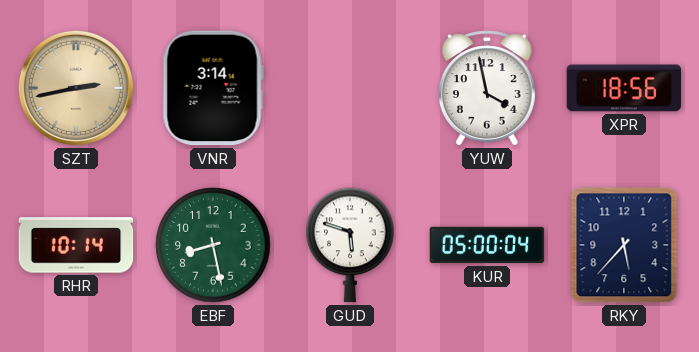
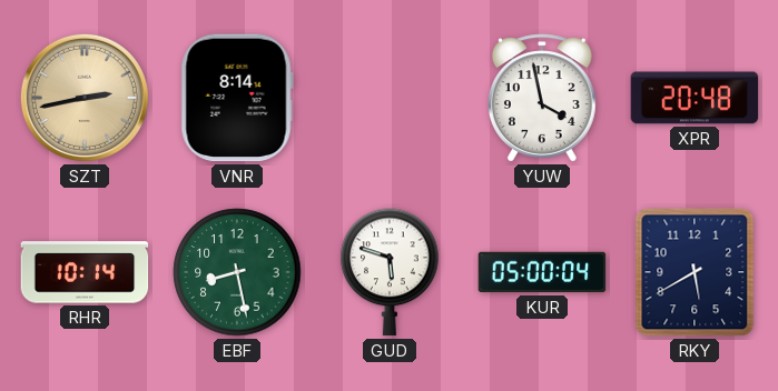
VNR: 3:14 -> 8:14 (237, 98)
XPR: 18:56 -> 20:48 (695, 98)
RKY: 5:37 -> 5:40 (695, 272)
